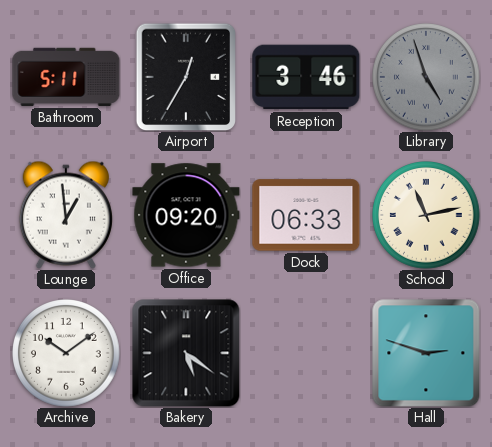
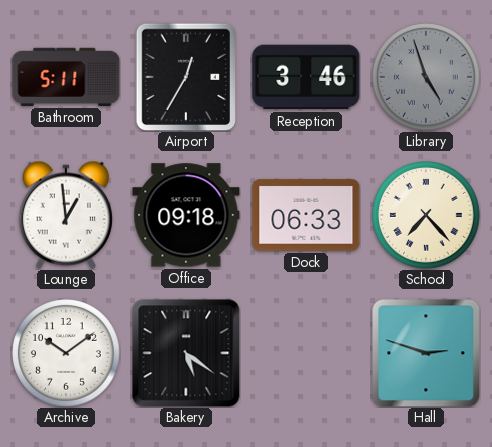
Office: 09:20 -> 09:18 (186, 215)
School: 11:13 -> 7:23 (427, 216)
